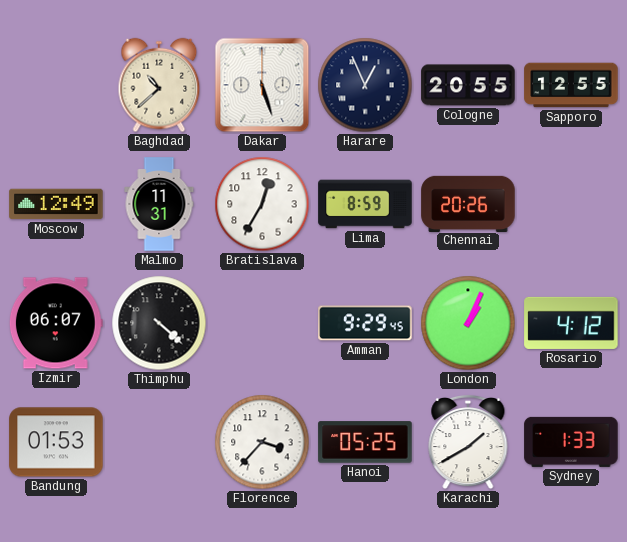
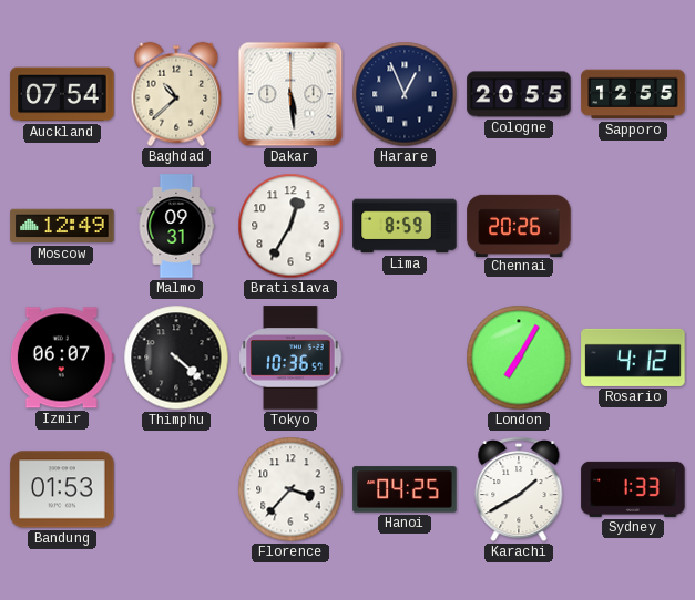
Auckland: none -> 07:54 (62, 94)
Dakar: 5:27 -> 5:29 (290, 94)
Malmo: 11:31 -> 09:31 (176, 226)
Tokyo: none -> 10:36 (290, 358)
Amman: 9:29 -> none (365, 323)
London: 1:04 -> 7:05 (519, 358)
Hanoi: 05:25 -> 04:25 (405, 489)
